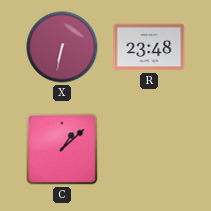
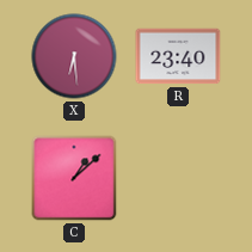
X: 6:32 -> 6:29 (74, 56)
R: 23:48 -> 23:40 (178, 56)
